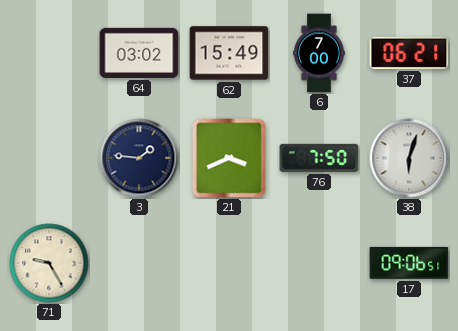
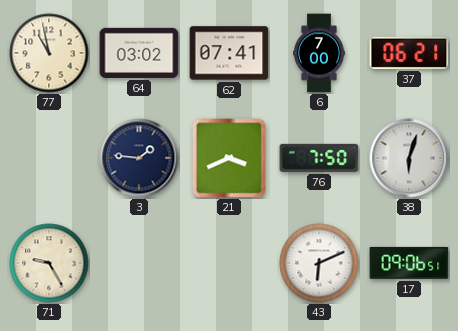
77: none -> 10:58 (49, 53)
62: 15:49 -> 07:41 (229, 53)
43: none -> 6:11 (319, 263)
